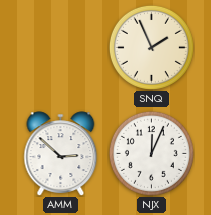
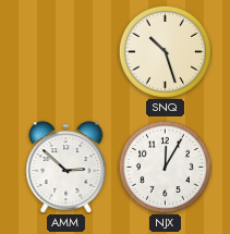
SNQ: 1:56 -> 10:27 (165, 51)
NJX: 12:04 -> 12:05 (165, 167)
